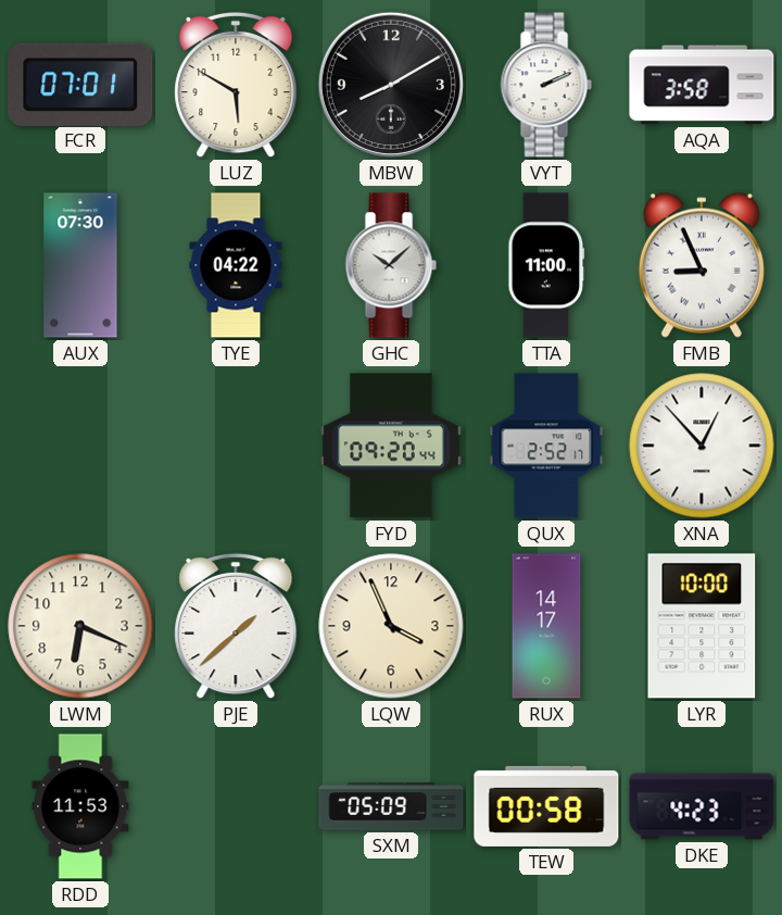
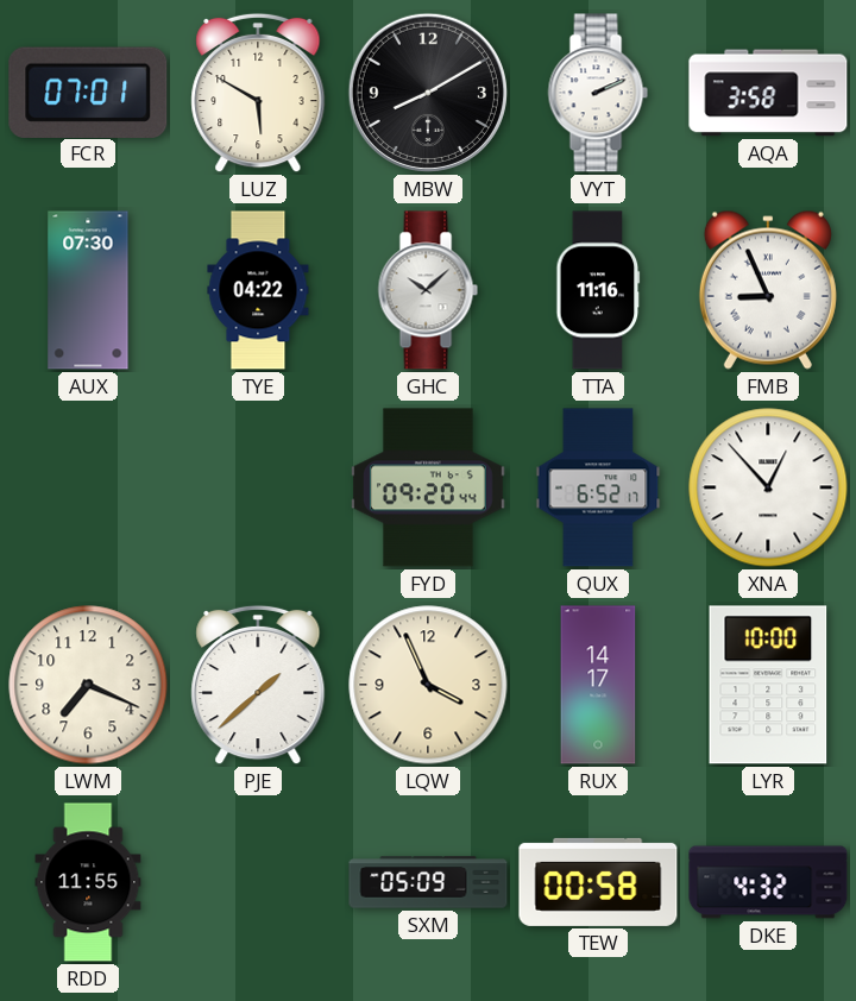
TTA: 11:00 -> 11:16 (598, 290)
QUX: 2:52 -> 6:52 (598, 487)
LWM: 6:19 -> 7:19 (88, 685)
RDD: 11:53 -> 11:55 (88, 882)
DKE: 4:23 -> 4:32 (768, 882)
